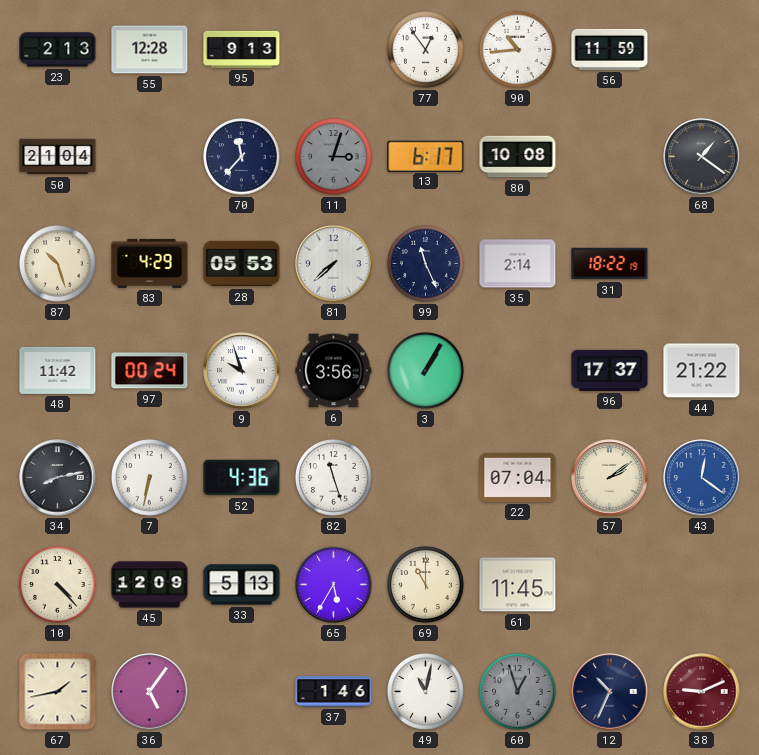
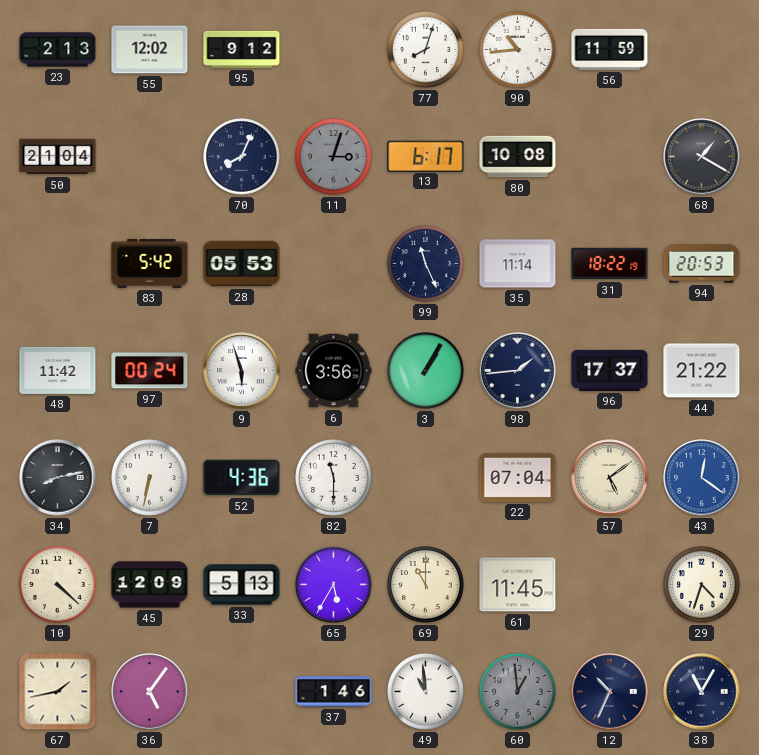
55: 12:28 -> 12:02 (150, 50)
95: 9:13 -> 9:12 (242, 49)
77: 12:54 -> 8:03 (426, 50)
70: 11:37 -> 8:04 (242, 157)
68: 1:21 -> 1:20 (702, 157)
87: 10:27 -> none (58, 264)
83: 4:29 -> 5:42 (150, 263)
81: 7:38 -> none (334, 264)
35: 2:14 -> 11:14 (518, 264)
94: none -> 20:53 (702, 264)
9: 9:57 -> 5:57 (242, 371)
98: none -> 1:44 (518, 371)
82: 11:27 -> 11:30 (334, 478)
57: 2:09 -> 5:09 (610, 478)
10: 4:23 -> 4:22 (58, 585)
29: none -> 4:33 (702, 585)
49: 11:02 -> 10:59 (426, 692)
60: 12:57 -> 12:59 (518, 692)
38: 9:11 -> 11:05 (702, 692)
38 dial: burgundy -> navy (702, 692)
